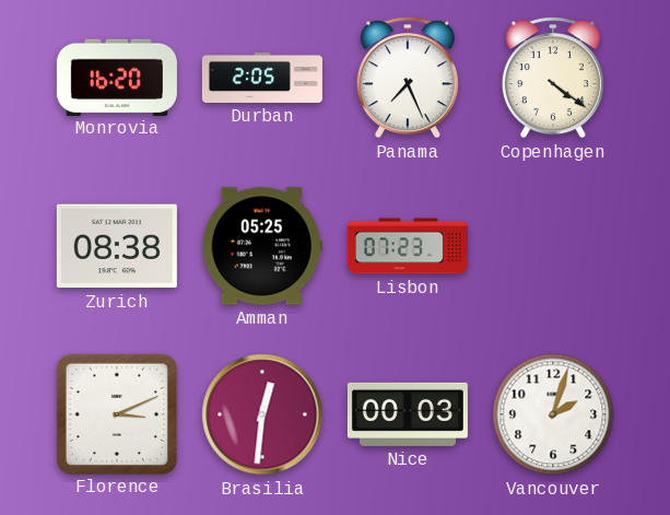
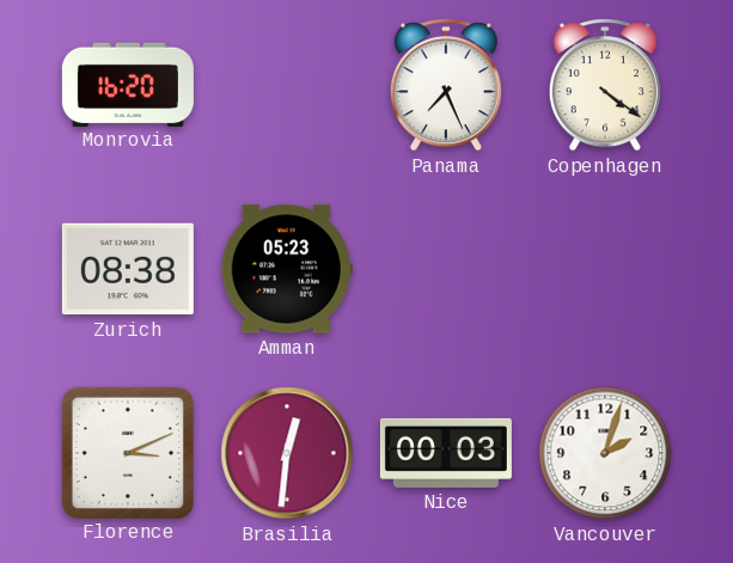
Durban: 2:05 -> none (262, 78)
Amman: 05:25 -> 05:23 (287, 269)
Lisbon: 07:23 -> none (408, 246)
